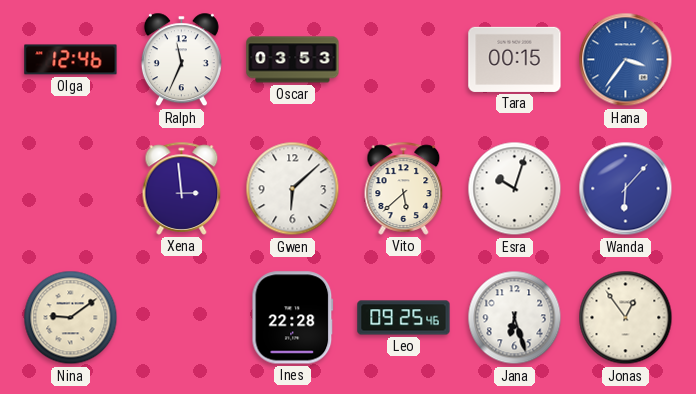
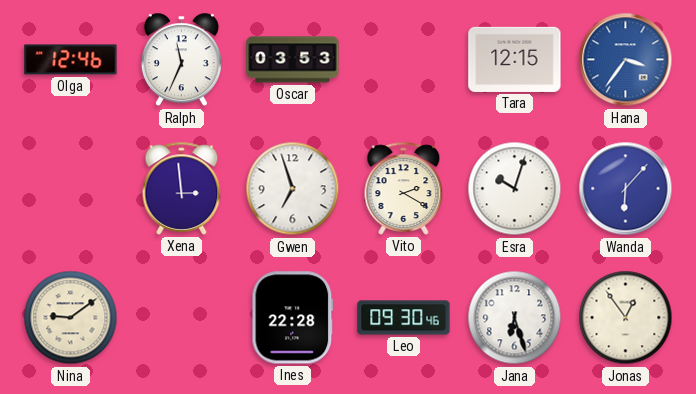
Tara: 00:15 -> 12:15 (515, 59)
Gwen: 6:08 -> 6:57 (293, 189)
Vito: 5:38 -> 2:20 (404, 188)
Leo: 09:25 -> 09:30 (404, 318)
